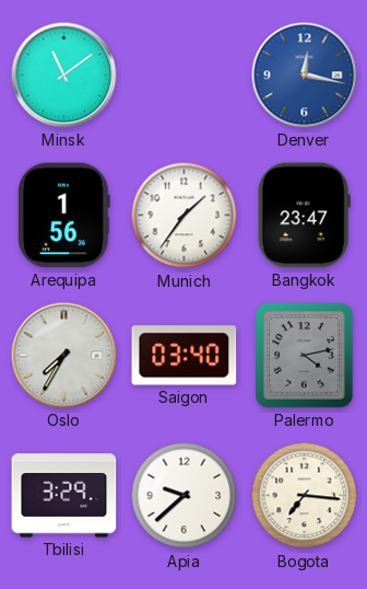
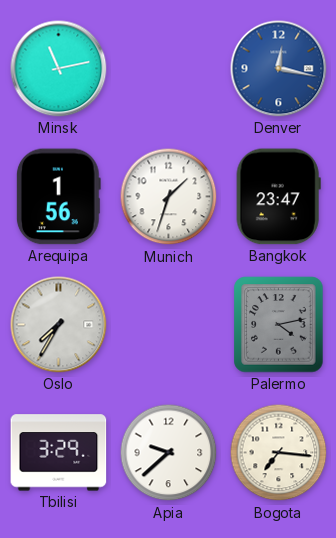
Minsk: 11:09 -> 11:13 (59, 69)
Munich: 1:36 -> 1:33 (169, 197)
Saigon: 03:40 -> none (185, 356)
